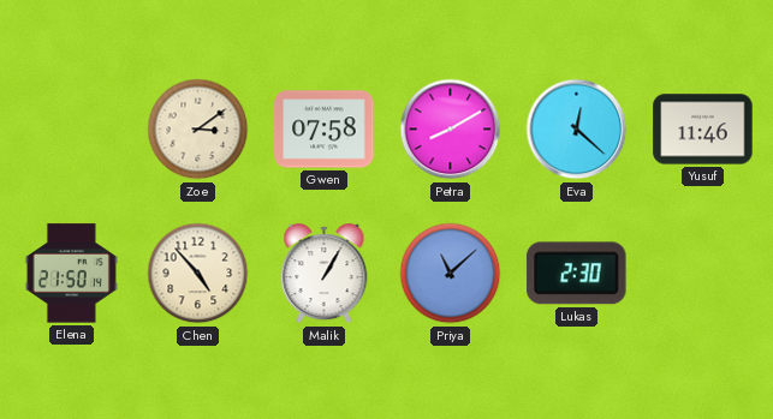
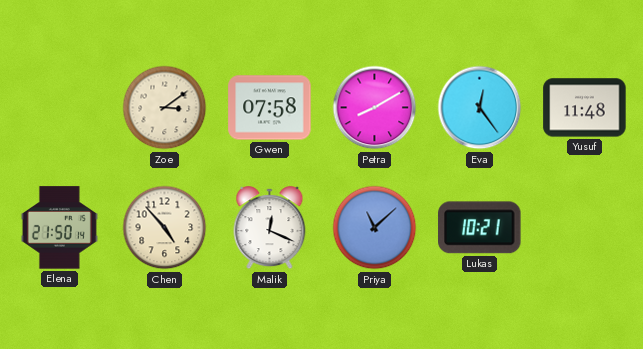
Eva: 12:22 -> 12:24 (480, 108)
Yusuf: 11:46 -> 11:48 (585, 108)
Malik: 1:05 -> 12:19 (270, 228)
Lukas: 2:30 -> 10:21 (480, 228)
